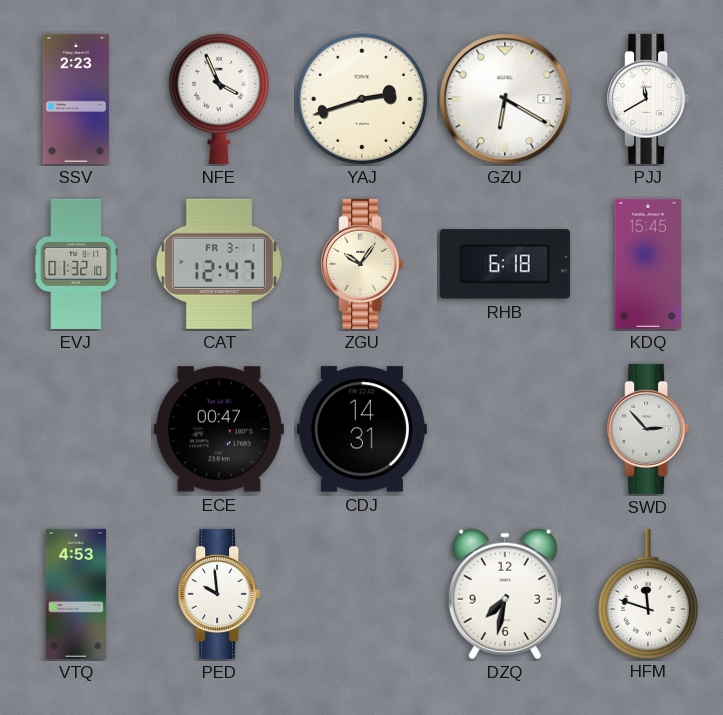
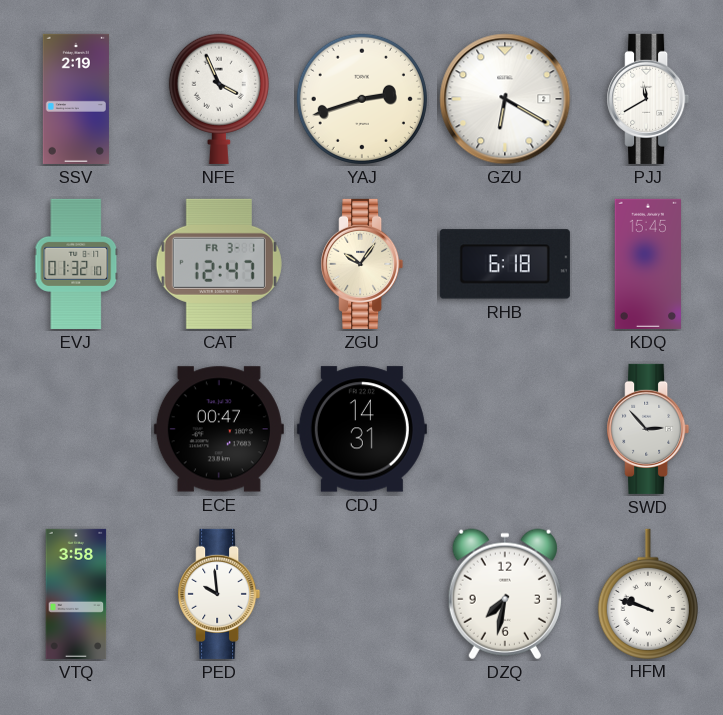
SSV: 2:23 -> 2:19 (76, 99)
VTQ: 4:53 -> 3:58 (76, 594)
HFM: 11:48 -> 9:48 (648, 593)
